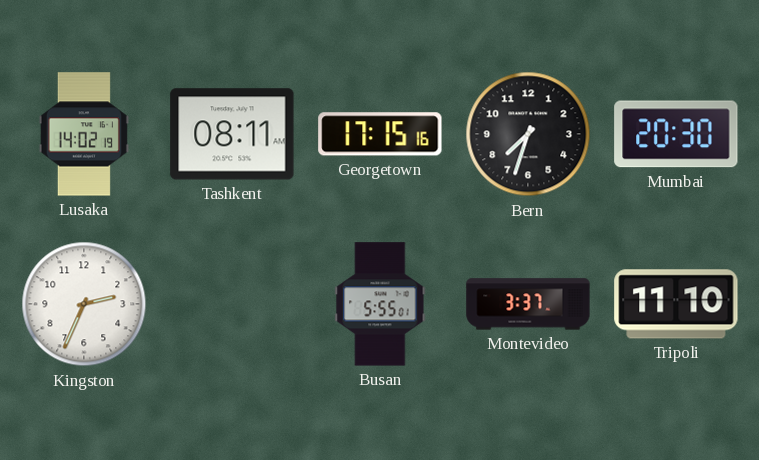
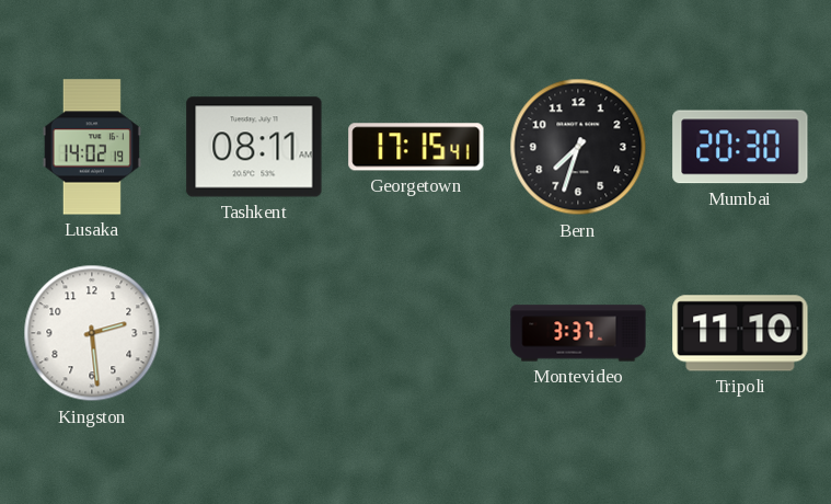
Georgetown: 17:15:16 -> 17:15:41 (416, 147)
Kingston: 2:34 -> 2:29 (92, 333)
Busan: 5:55 -> none (380, 304)
